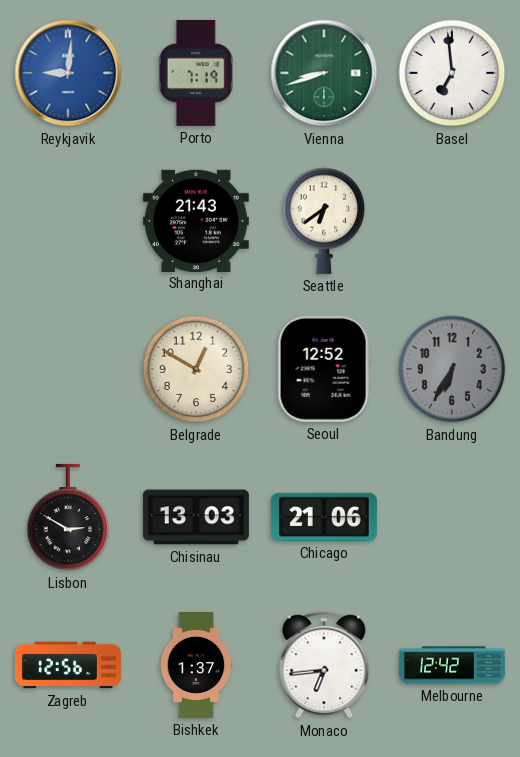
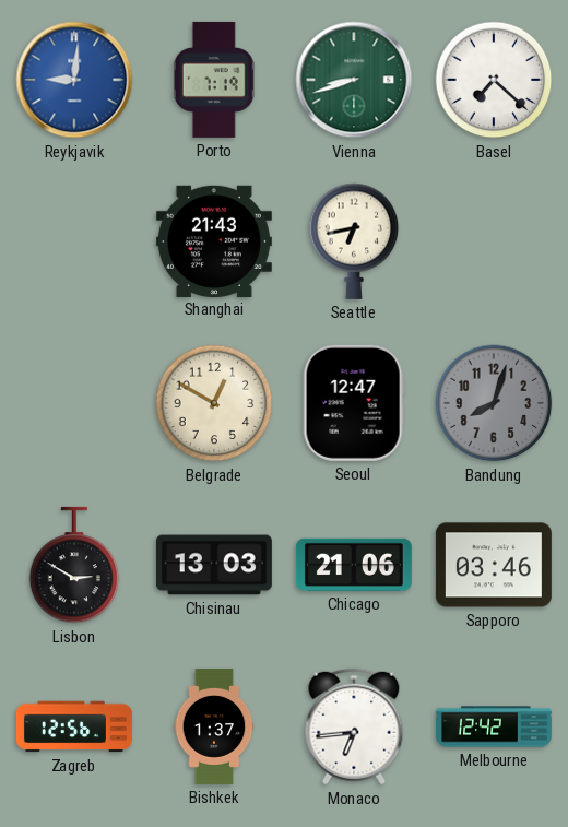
Basel: 6:59 -> 7:22 (494, 80)
Seattle: 6:39 -> 6:43 (354, 241)
Seoul: 12:52 -> 12:47 (354, 403)
Bandung: 6:35 -> 8:03 (494, 403)
Sapporo: none -> 03:46 (494, 565)
